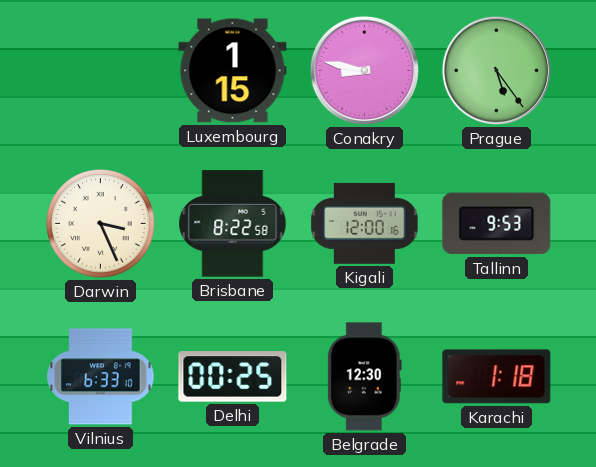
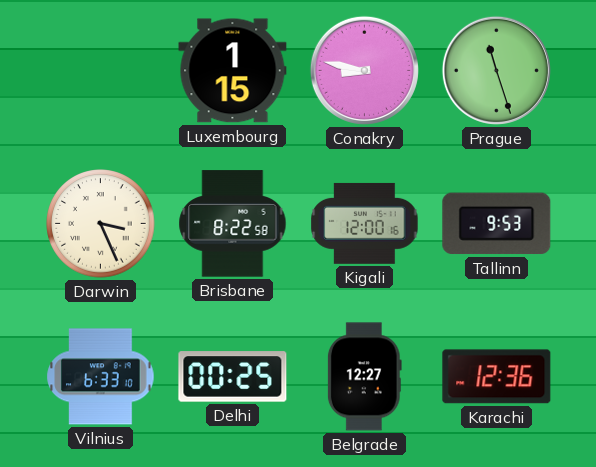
Prague: 5:24 -> 11:27 (496, 70)
Belgrade: 12:30 -> 12:27 (364, 377)
Karachi: 1:18 -> 12:36 (497, 377)
